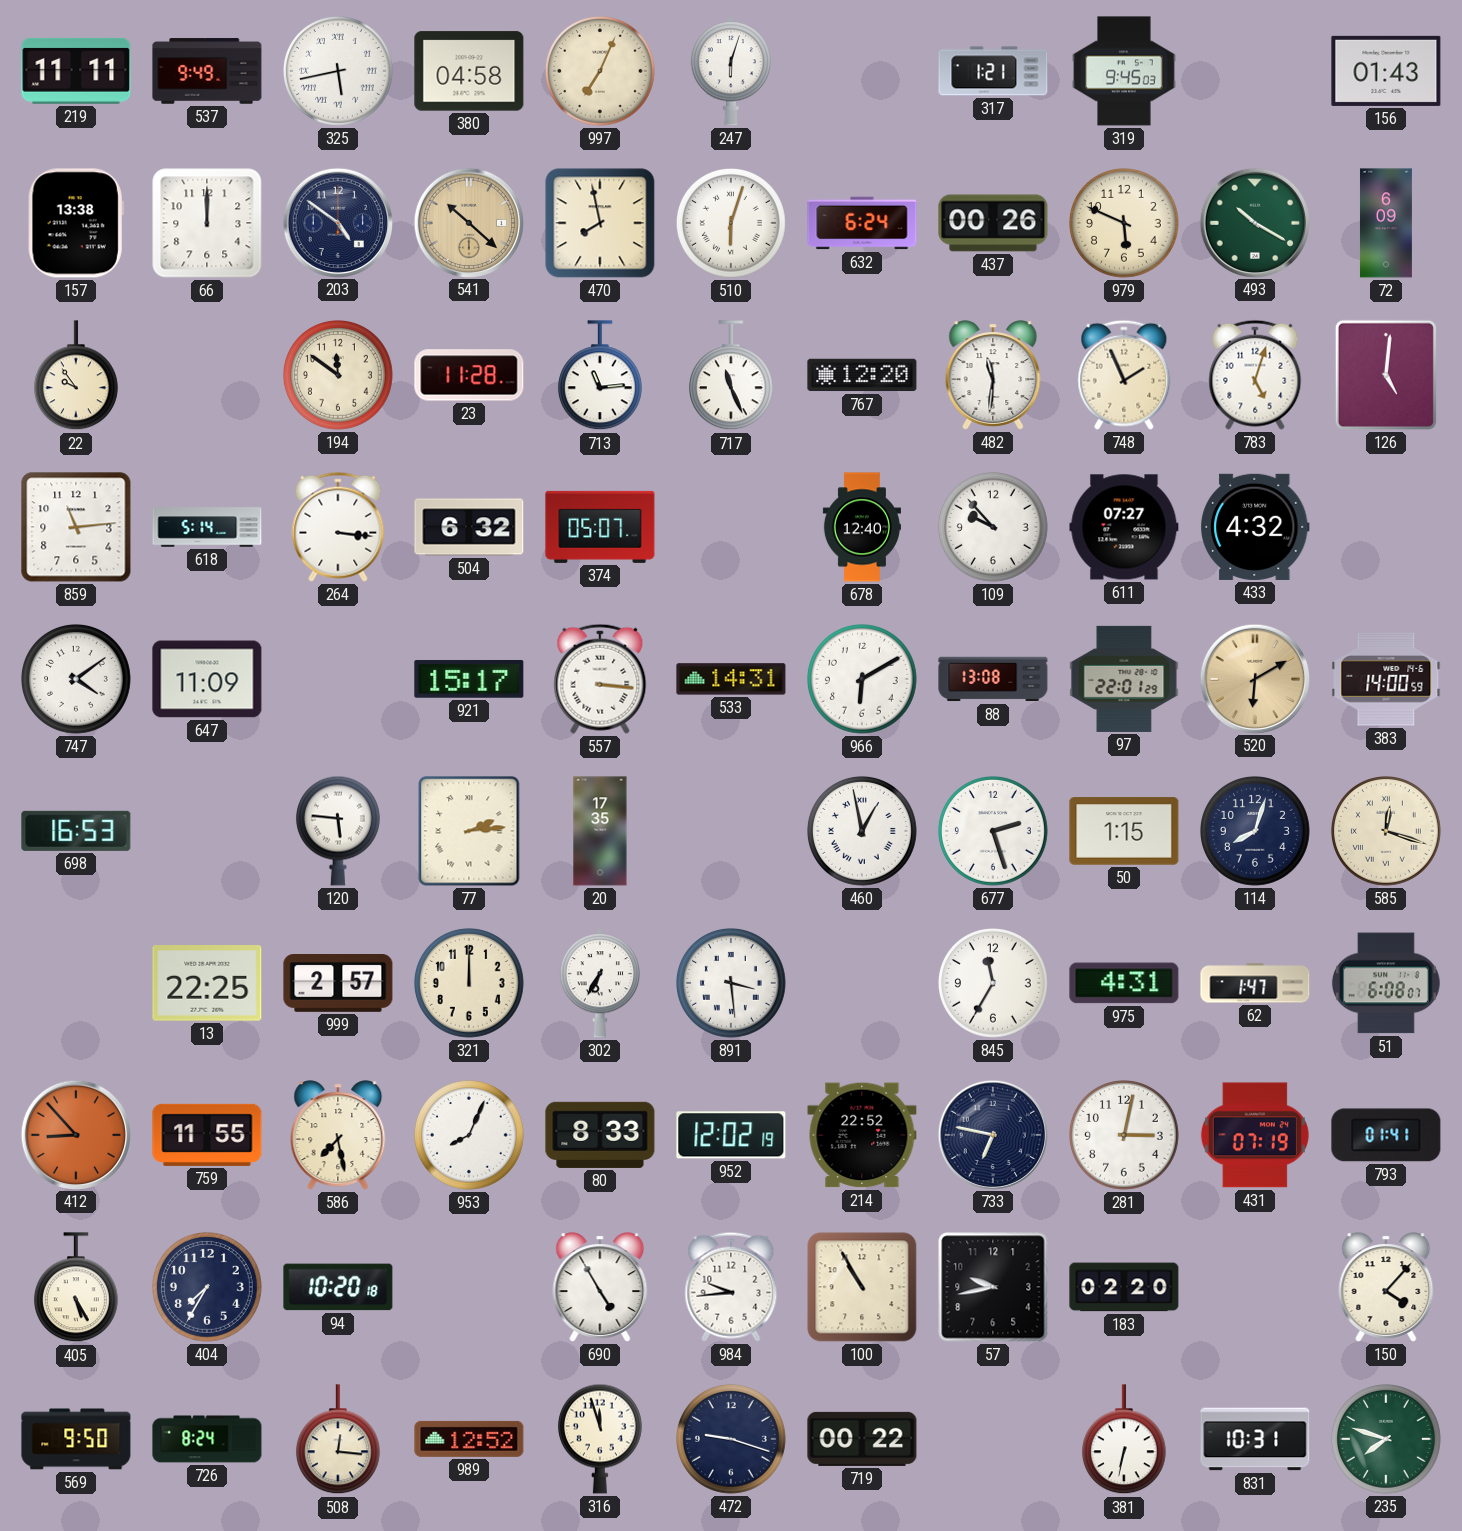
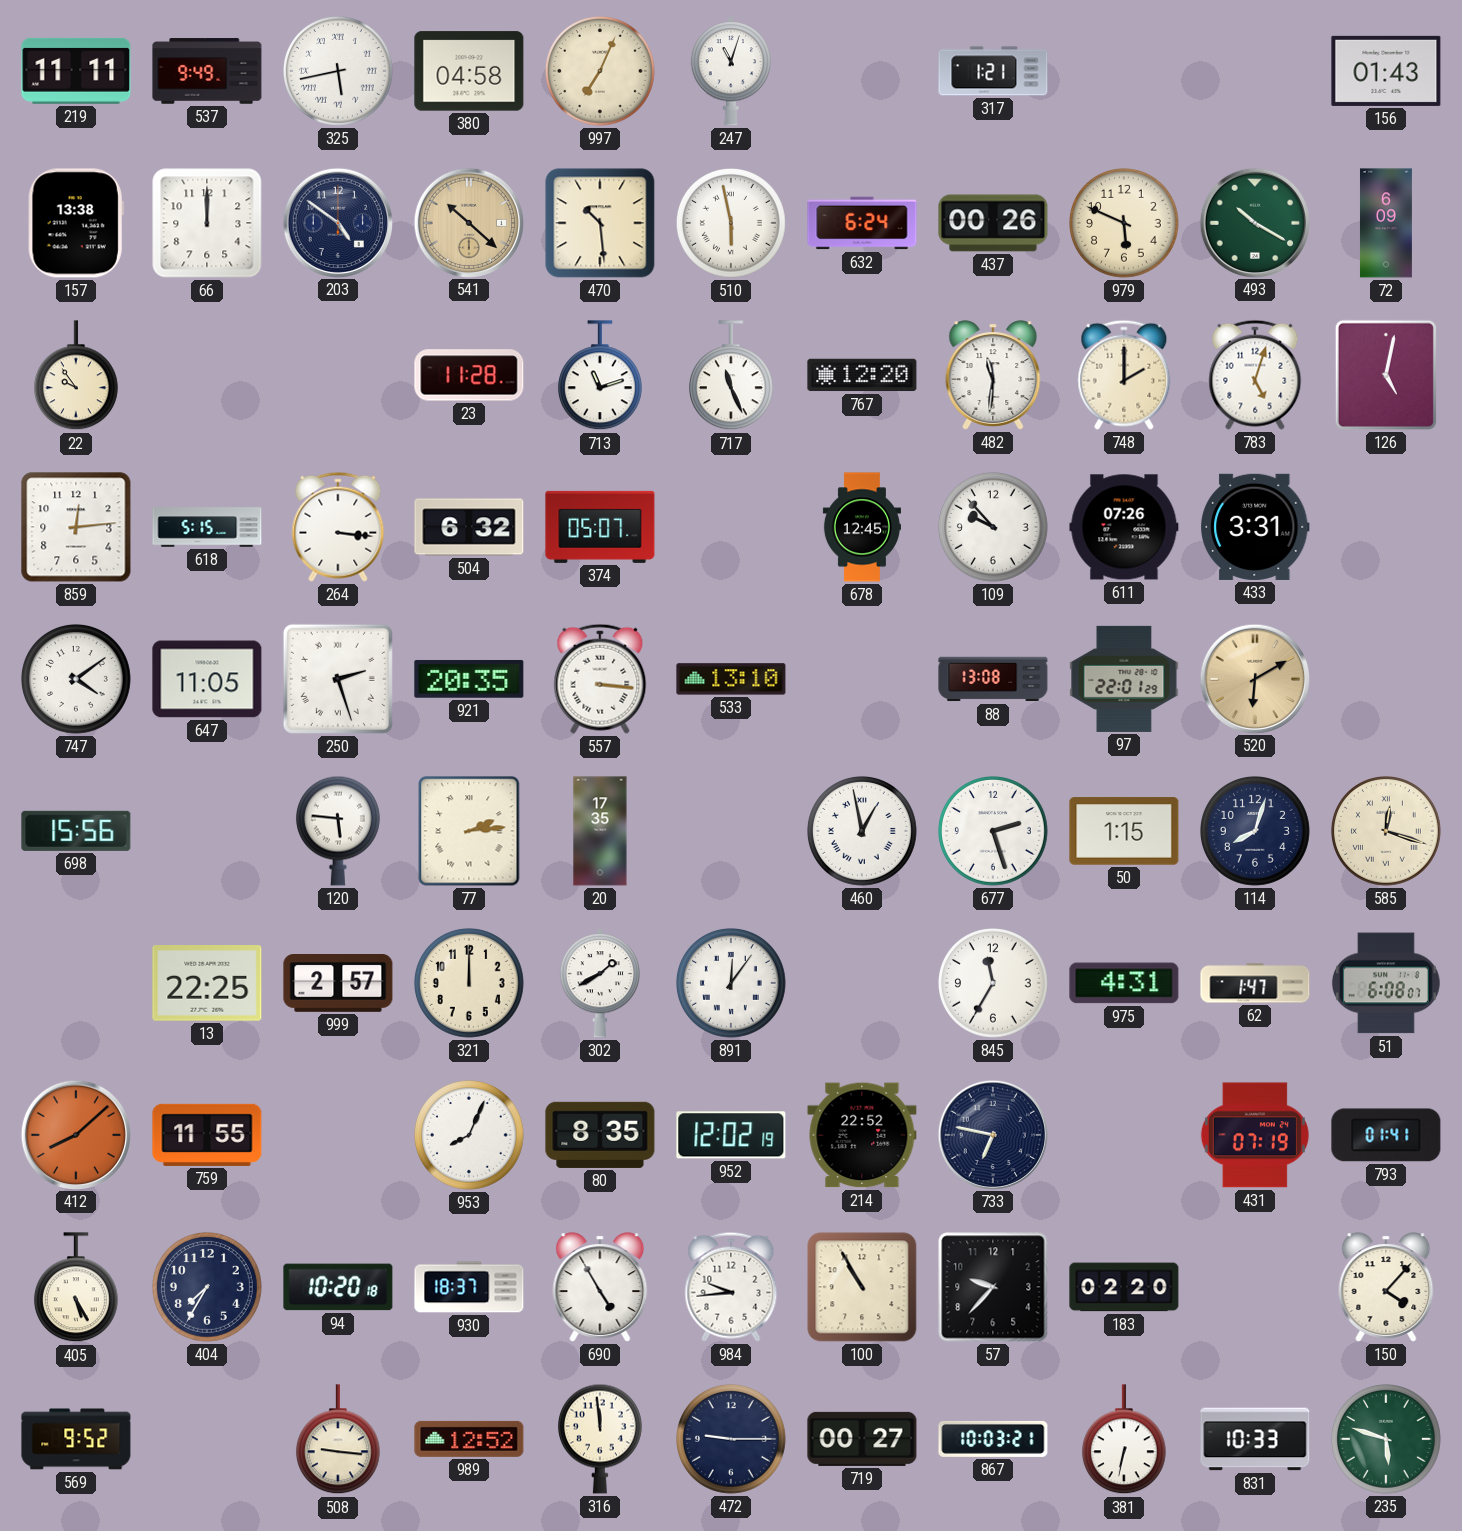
247: 6:03 -> 11:03 (730, 71)
319: 9:45 -> none (1124, 71)
470: 7:58 -> 10:29 (600, 223)
510: 6:03 -> 5:58 (731, 223)
194: 11:51 -> none (338, 375)
713: 11:14 -> 11:12 (600, 376)
748: 1:56 -> 2:00 (1124, 375)
126: 5:01 -> 5:02 (1386, 375)
859: 11:14 -> 12:14 (76, 527)
618: 5:14 -> 5:15 (207, 527)
678: 12:40 -> 12:45 (862, 527)
611: 07:27 -> 07:26 (1124, 527)
433: 4:32 -> 3:31 (1255, 527)
647: 11:09 -> 11:05 (207, 679)
250: none -> 2:27 (338, 679)
921: 15:17 -> 20:35 (469, 679)
533: 14:31 -> 13:10 (731, 679)
966: 6:10 -> none (862, 679)
383: 14:00 -> none (1386, 679)
698: 16:53 -> 15:56 (76, 831)
302: 6:35 -> 1:40 (599, 983)
891: 3:29 -> 12:06 (731, 983)
412: 8:53 -> 8:08 (75, 1134)
586: 7:28 -> none (338, 1135)
80: 8:33 -> 8:35 (600, 1135)
281: 3:02 -> none (1124, 1135)
930: none -> 18:37 (469, 1287)
57: 9:43 -> 9:37 (993, 1287)
569: 9:50 -> 9:52 (76, 1439)
726: 8:24 -> none (207, 1439)
508: 12:16 -> 9:16 (338, 1440)
316: 11:57 -> 11:59 (600, 1439)
472: 9:18 -> 9:15 (731, 1439)
719: 00:22 -> 00:27 (862, 1439)
867: none -> 10:03 (993, 1439)
831: 10:31 -> 10:33 (1255, 1439)
235: 7:48 -> 5:48 (1386, 1439)
